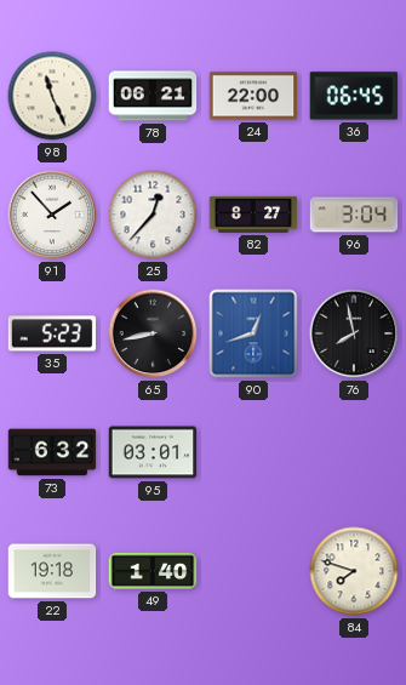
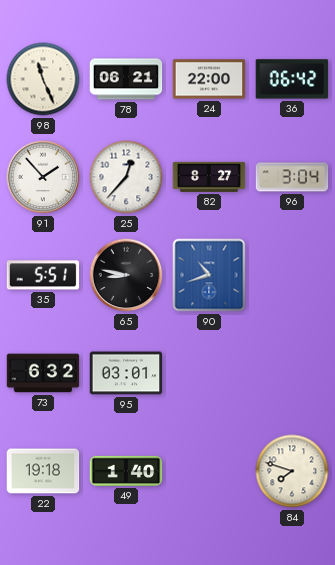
36: 06:45 -> 06:42 (292, 79)
35: 5:23 -> 5:51 (43, 275)
65: 8:43 -> 8:47 (126, 275)
90: 12:42 -> 10:42 (209, 275)
76: 7:58 -> none (354, 333)
